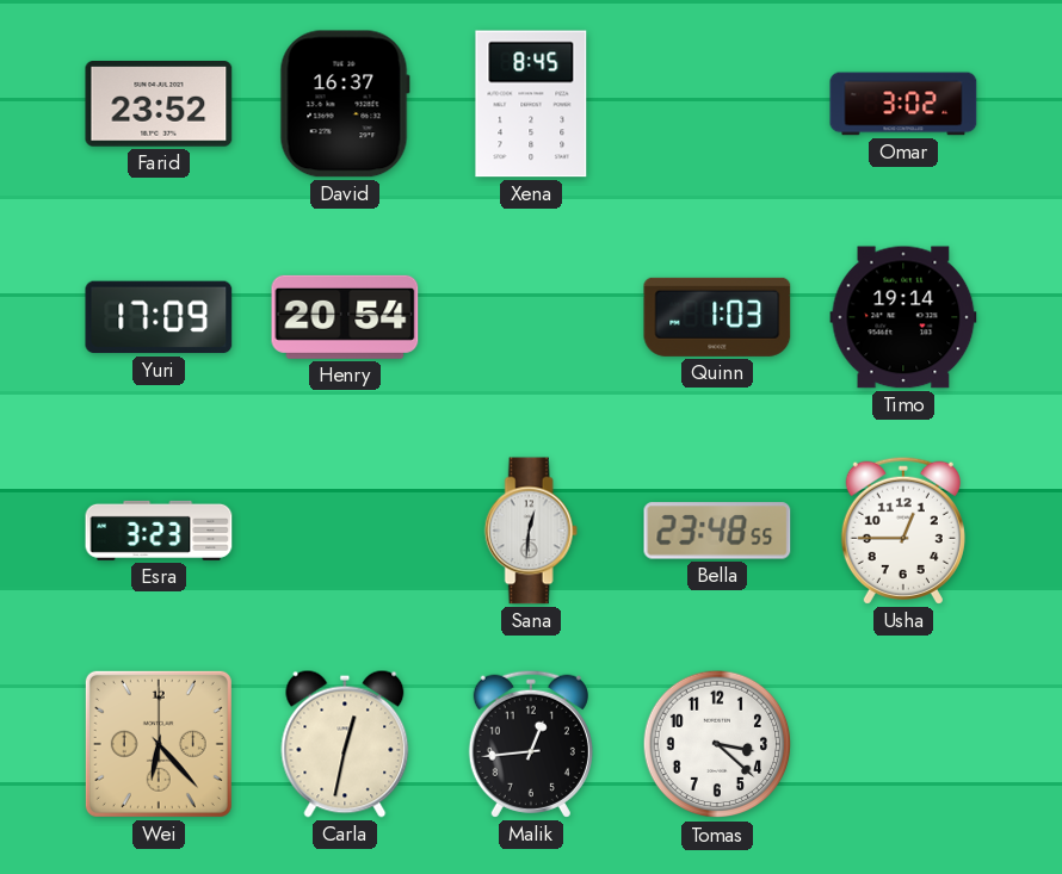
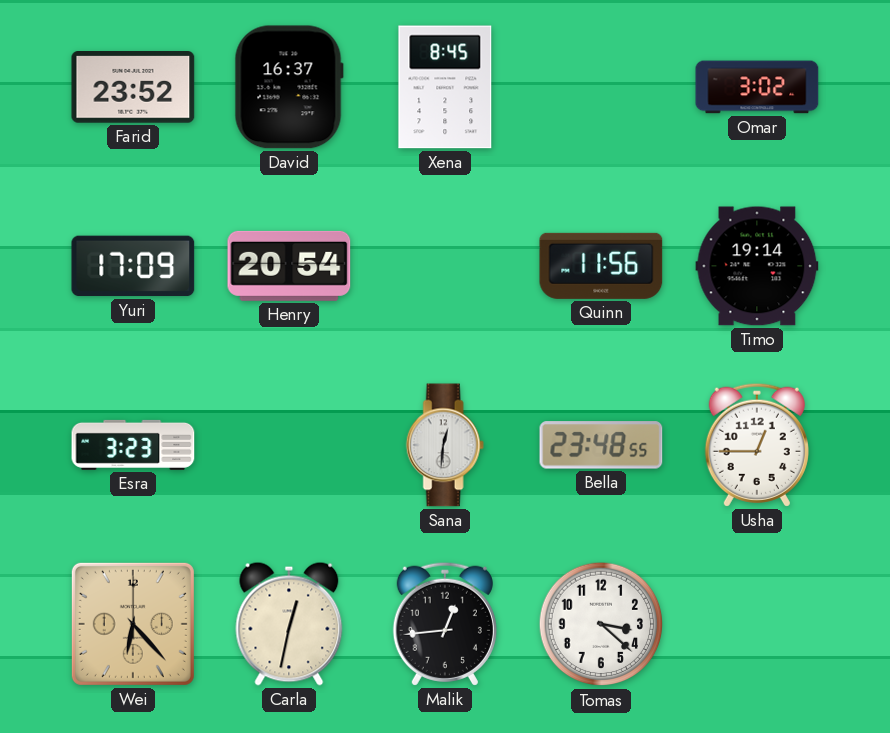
Quinn: 1:03 -> 11:56 (601, 266)
